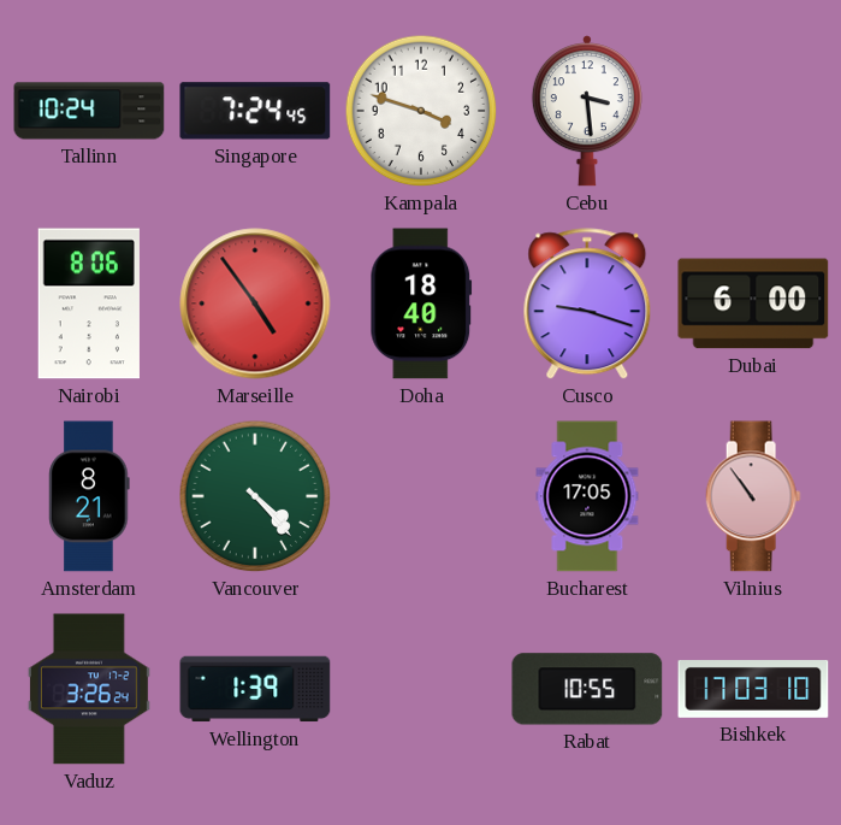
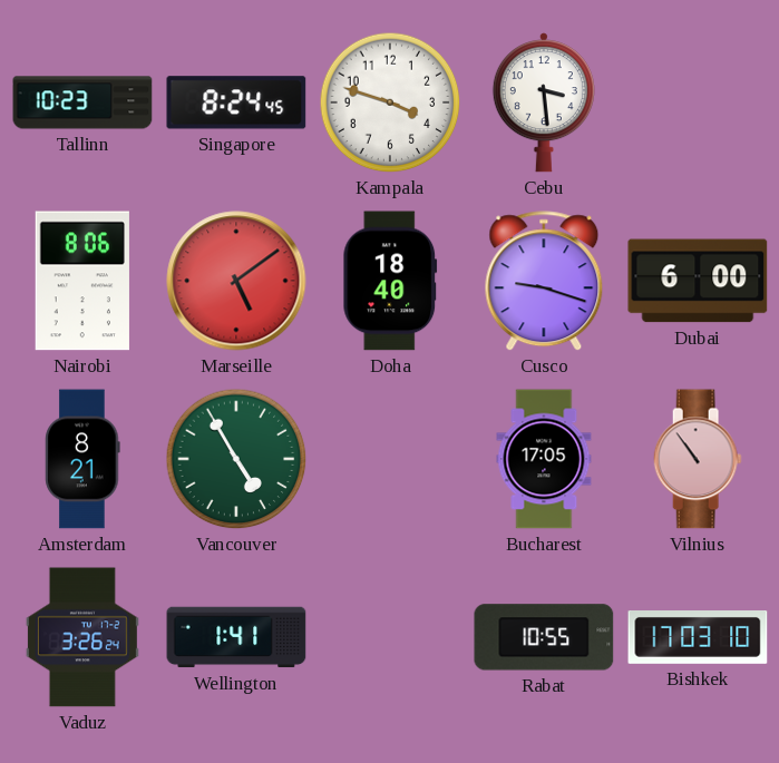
Tallinn: 10:24 -> 10:23 (82, 102)
Singapore: 7:24 -> 8:24 (236, 102)
Marseille: 4:54 -> 5:09 (236, 281)
Vancouver: 4:23 -> 4:55 (236, 459)
Wellington: 1:39 -> 1:41 (236, 637)
